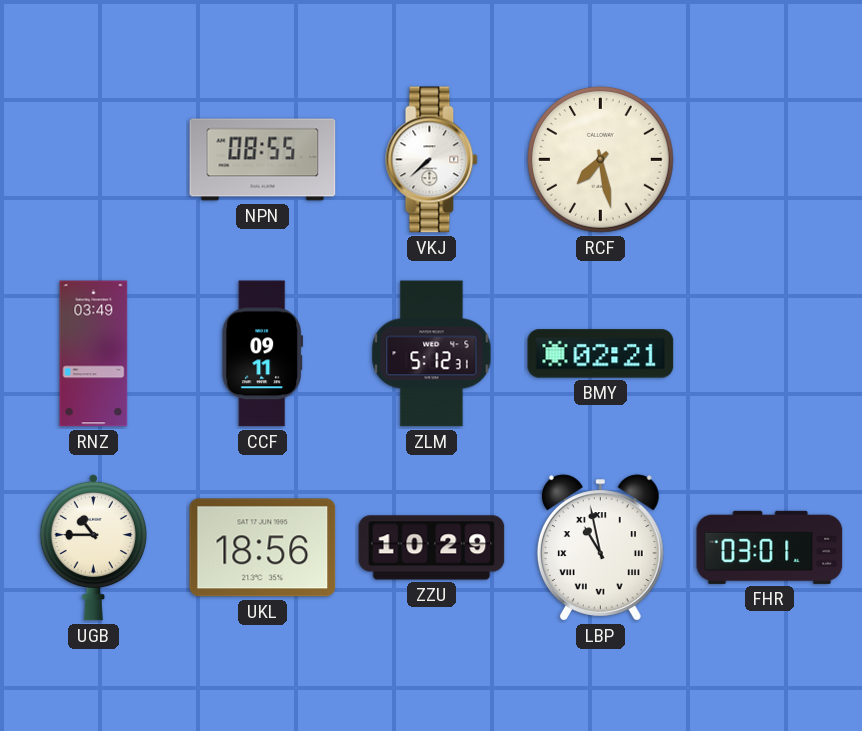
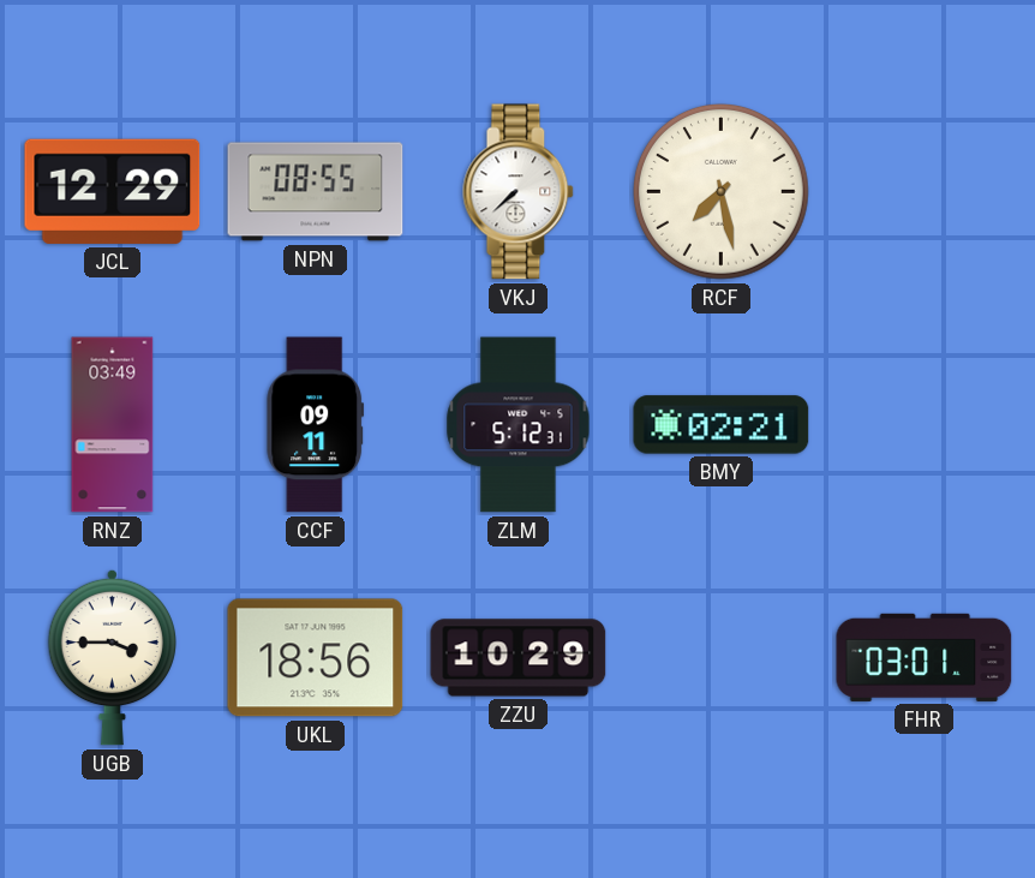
JCL: none -> 12:29 (113, 191)
UGB: 10:45 -> 3:45 (112, 657)
LBP: 10:58 -> none (600, 548)
